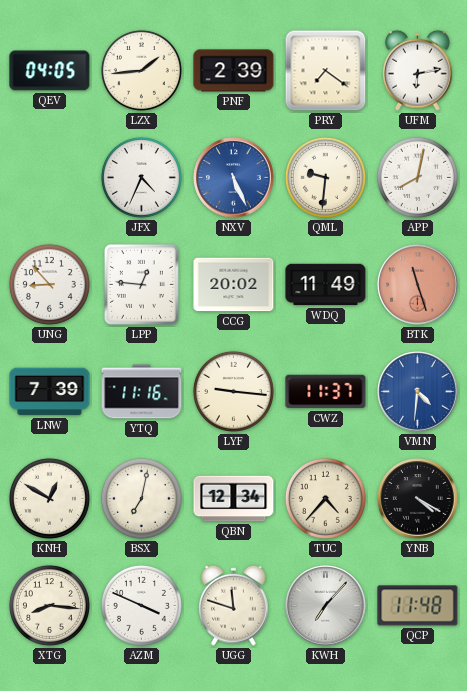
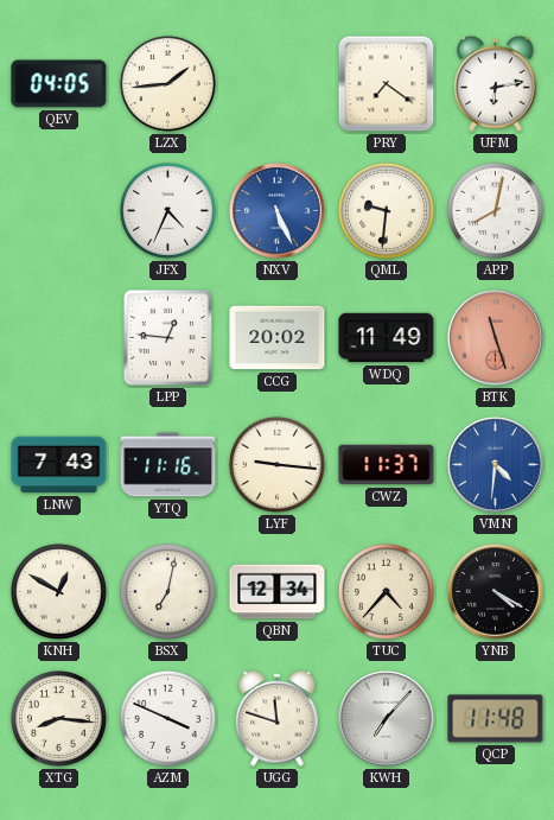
PNF: 2:39 -> none (234, 71)
UNG: 8:53 -> none (49, 284)
LNW: 7:39 -> 7:43 (59, 465)
